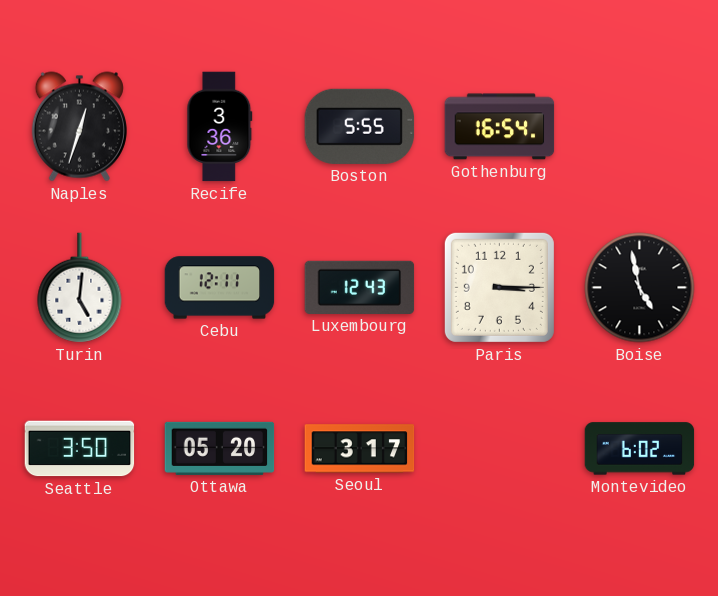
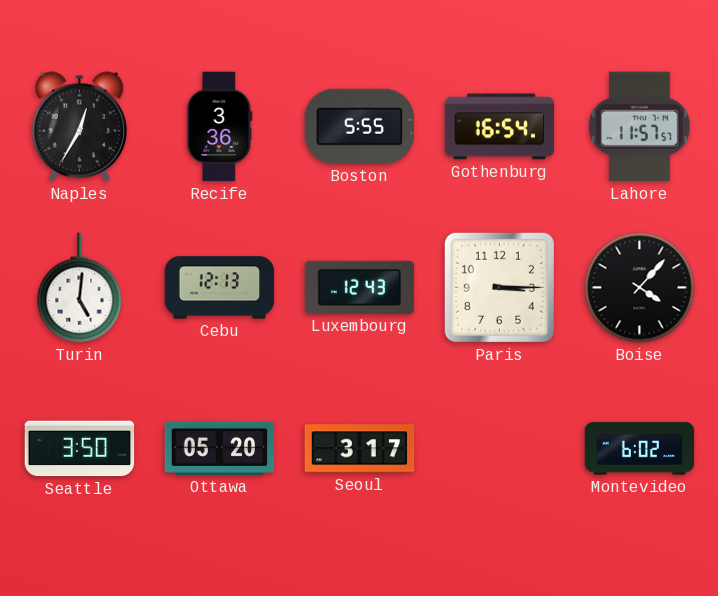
Naples: 12:33 -> 12:35 (79, 127)
Lahore: none -> 11:57 (640, 127)
Cebu: 12:11 -> 12:13 (220, 288)
Boise: 4:58 -> 4:07 (640, 288)
